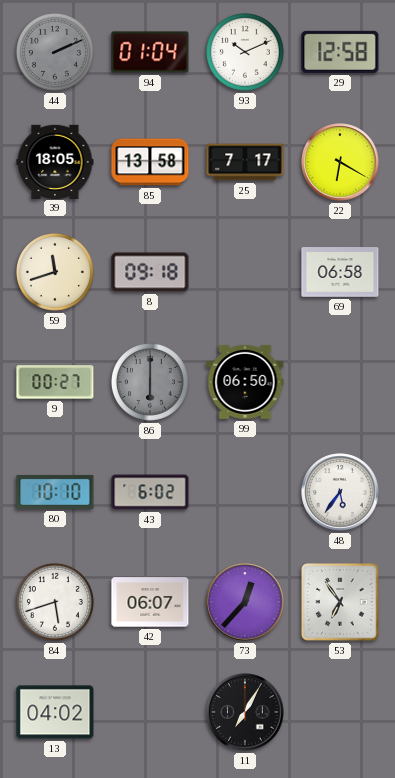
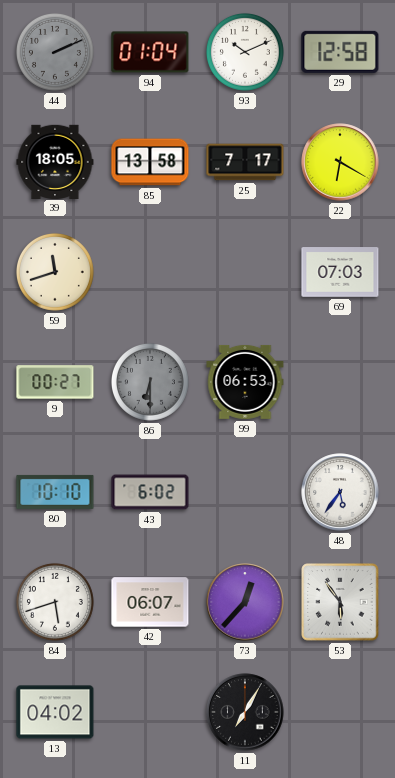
8: 09:18 -> none (150, 272)
69: 06:58 -> 07:03 (340, 272)
86: 6:00 -> 6:30 (150, 382)
99: 06:50 -> 06:53 (245, 382)
53: 6:54 -> 5:54 (340, 602)
